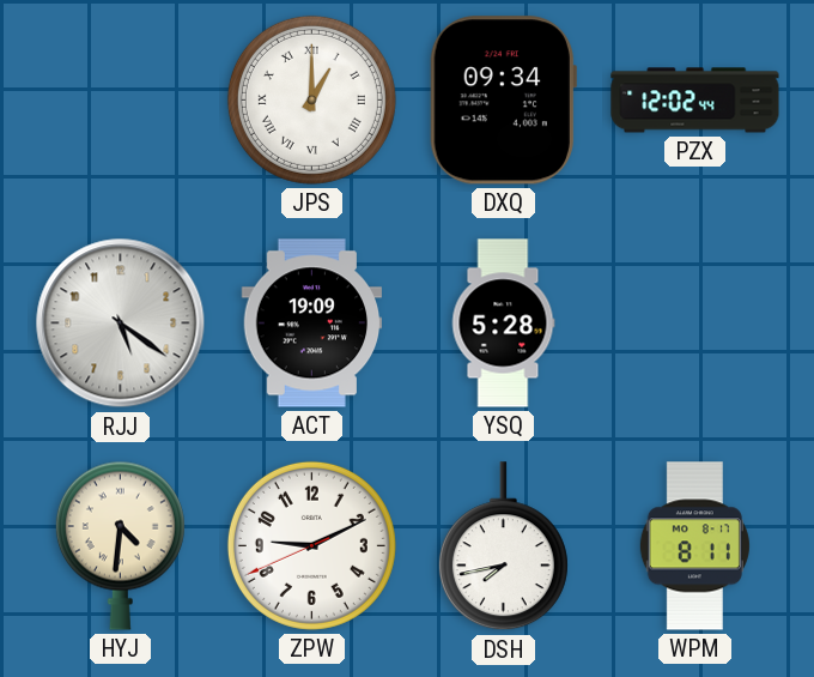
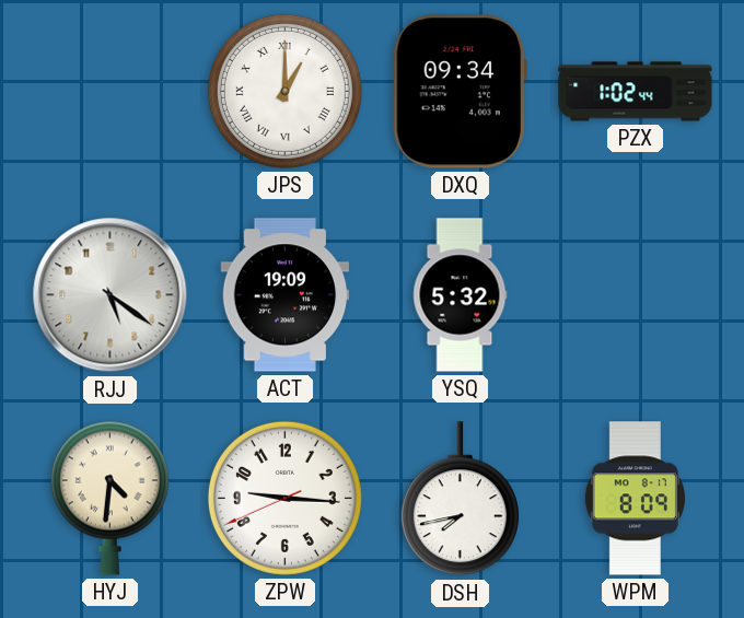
PZX: 12:02 -> 1:02 (636, 92)
YSQ: 5:28 -> 5:32 (460, 295)
ZPW: 9:10 -> 9:15 (284, 498)
WPM: 8:11 -> 8:09 (635, 499)
